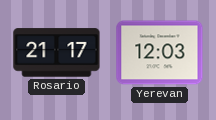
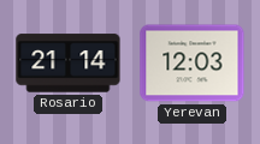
Rosario: 21:17 -> 21:14 (69, 64)
